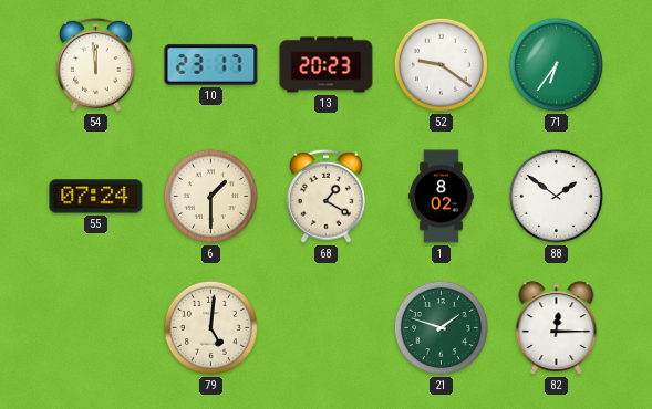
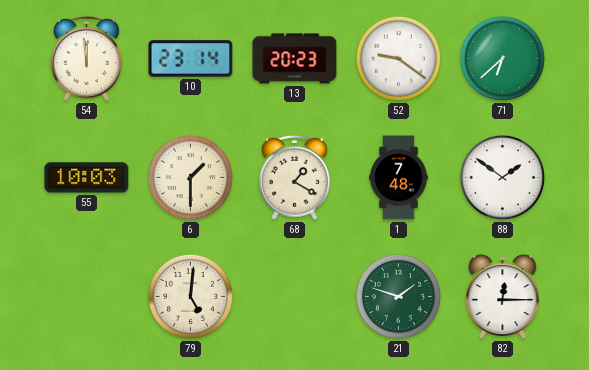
10: 23:17 -> 23:14 (191, 59)
71: 6:36 -> 6:38 (502, 58)
55: 07:24 -> 10:03 (87, 178)
1: 8:02 -> 7:48 (399, 178)
